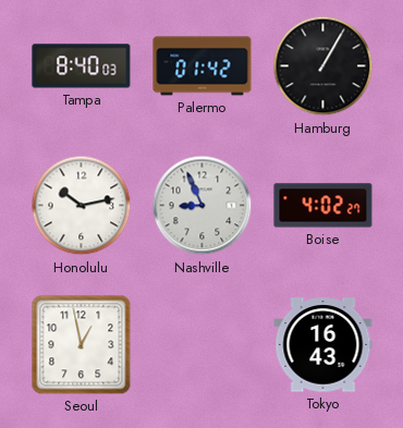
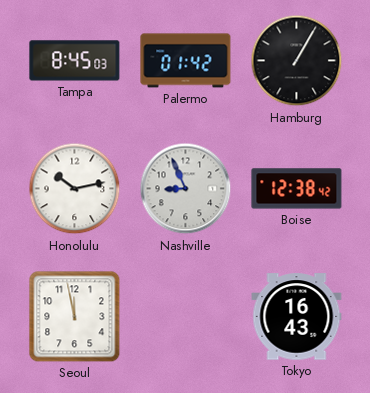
Tampa: 8:40 -> 8:45 (75, 61)
Boise: 4:02 -> 12:38 (297, 189)
Seoul: 12:58 -> 11:58 (75, 317)
